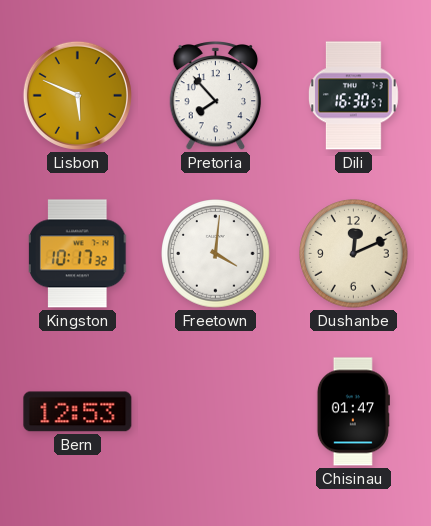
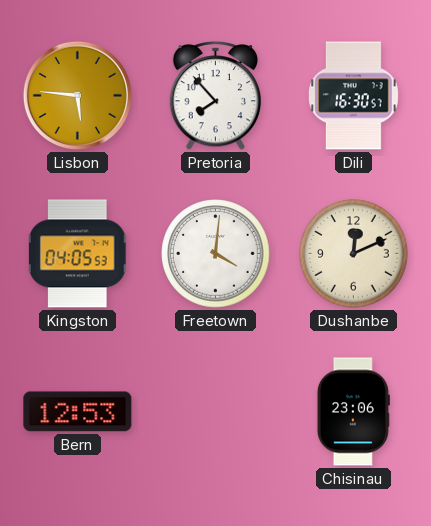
Lisbon: 5:49 -> 5:46 (77, 95)
Kingston: 10:17 -> 04:05 (78, 254)
Chisinau: 01:47 -> 23:06 (353, 412)
